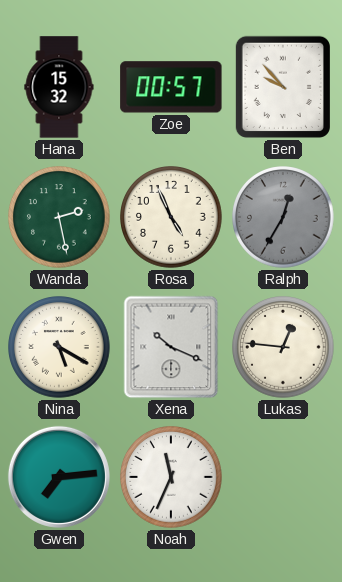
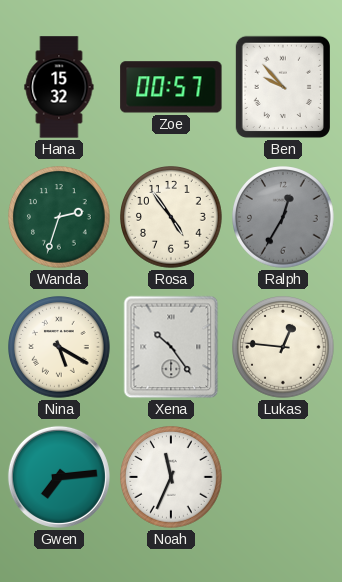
Wanda: 2:28 -> 2:33 (59, 217)
Rosa: 4:56 -> 4:54 (171, 217)
Xena: 10:19 -> 10:24 (171, 347)
